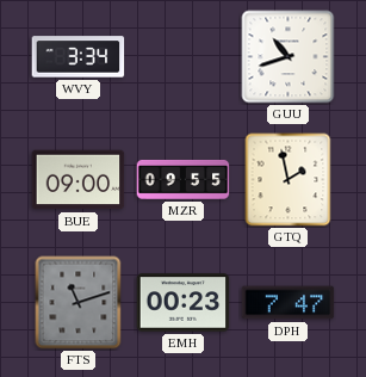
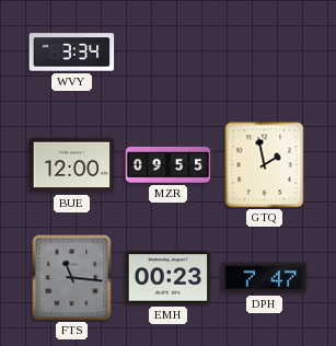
GUU: 10:42 -> none (289, 57)
BUE: 09:00 -> 12:00 (72, 165)
FTS: 11:12 -> 11:16 (72, 278)
